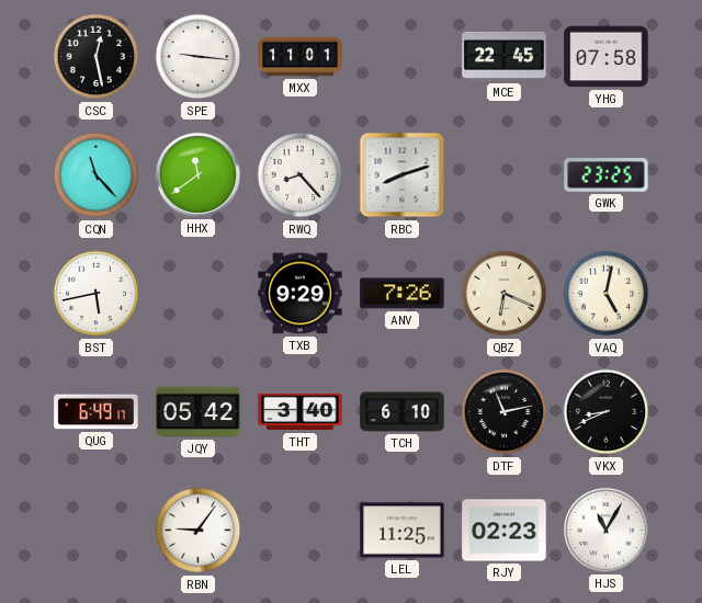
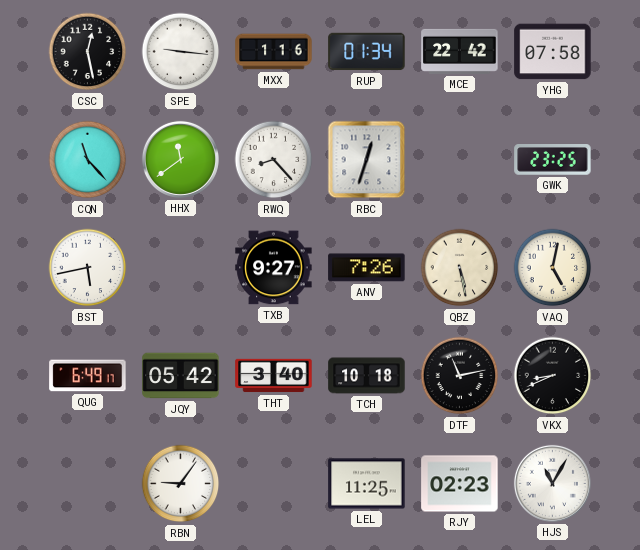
MXX: 11:01 -> 1:16 (274, 52)
RUP: none -> 01:34 (367, 52)
MCE: 22:45 -> 22:42 (460, 51)
RBC: 8:12 -> 12:33 (367, 160)
TXB: 9:29 -> 9:27 (274, 268)
QBZ: 6:19 -> 5:28 (460, 268)
TCH: 6:10 -> 10:18 (367, 376)
